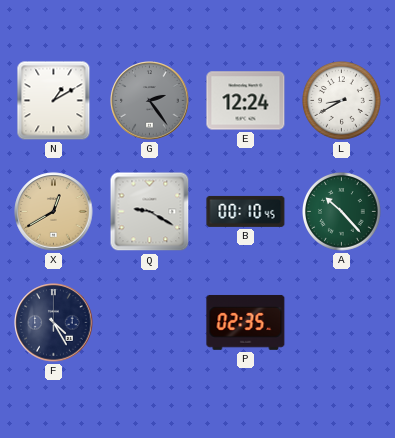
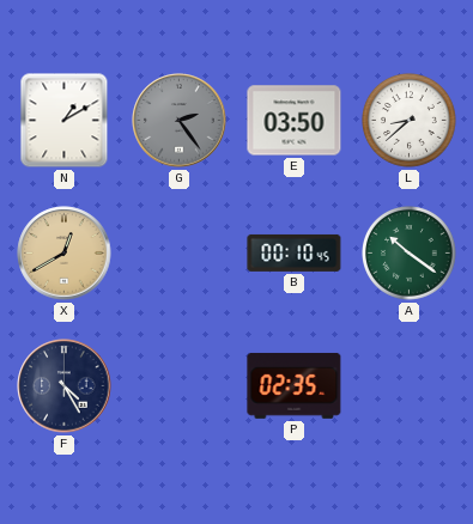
E: 12:24 -> 03:50 (295, 121)
L: 8:40 -> 8:38 (410, 121)
Q: 9:20 -> none (150, 212)
A: 10:23 -> 10:21 (410, 254)
